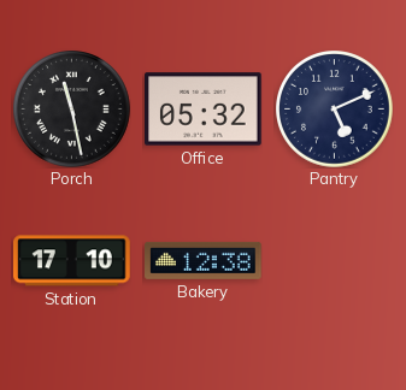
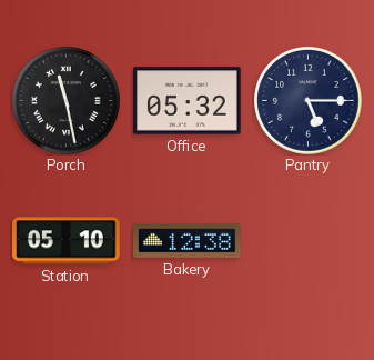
Pantry: 5:11 -> 5:15 (309, 101)
Station: 17:10 -> 05:10 (67, 241)
